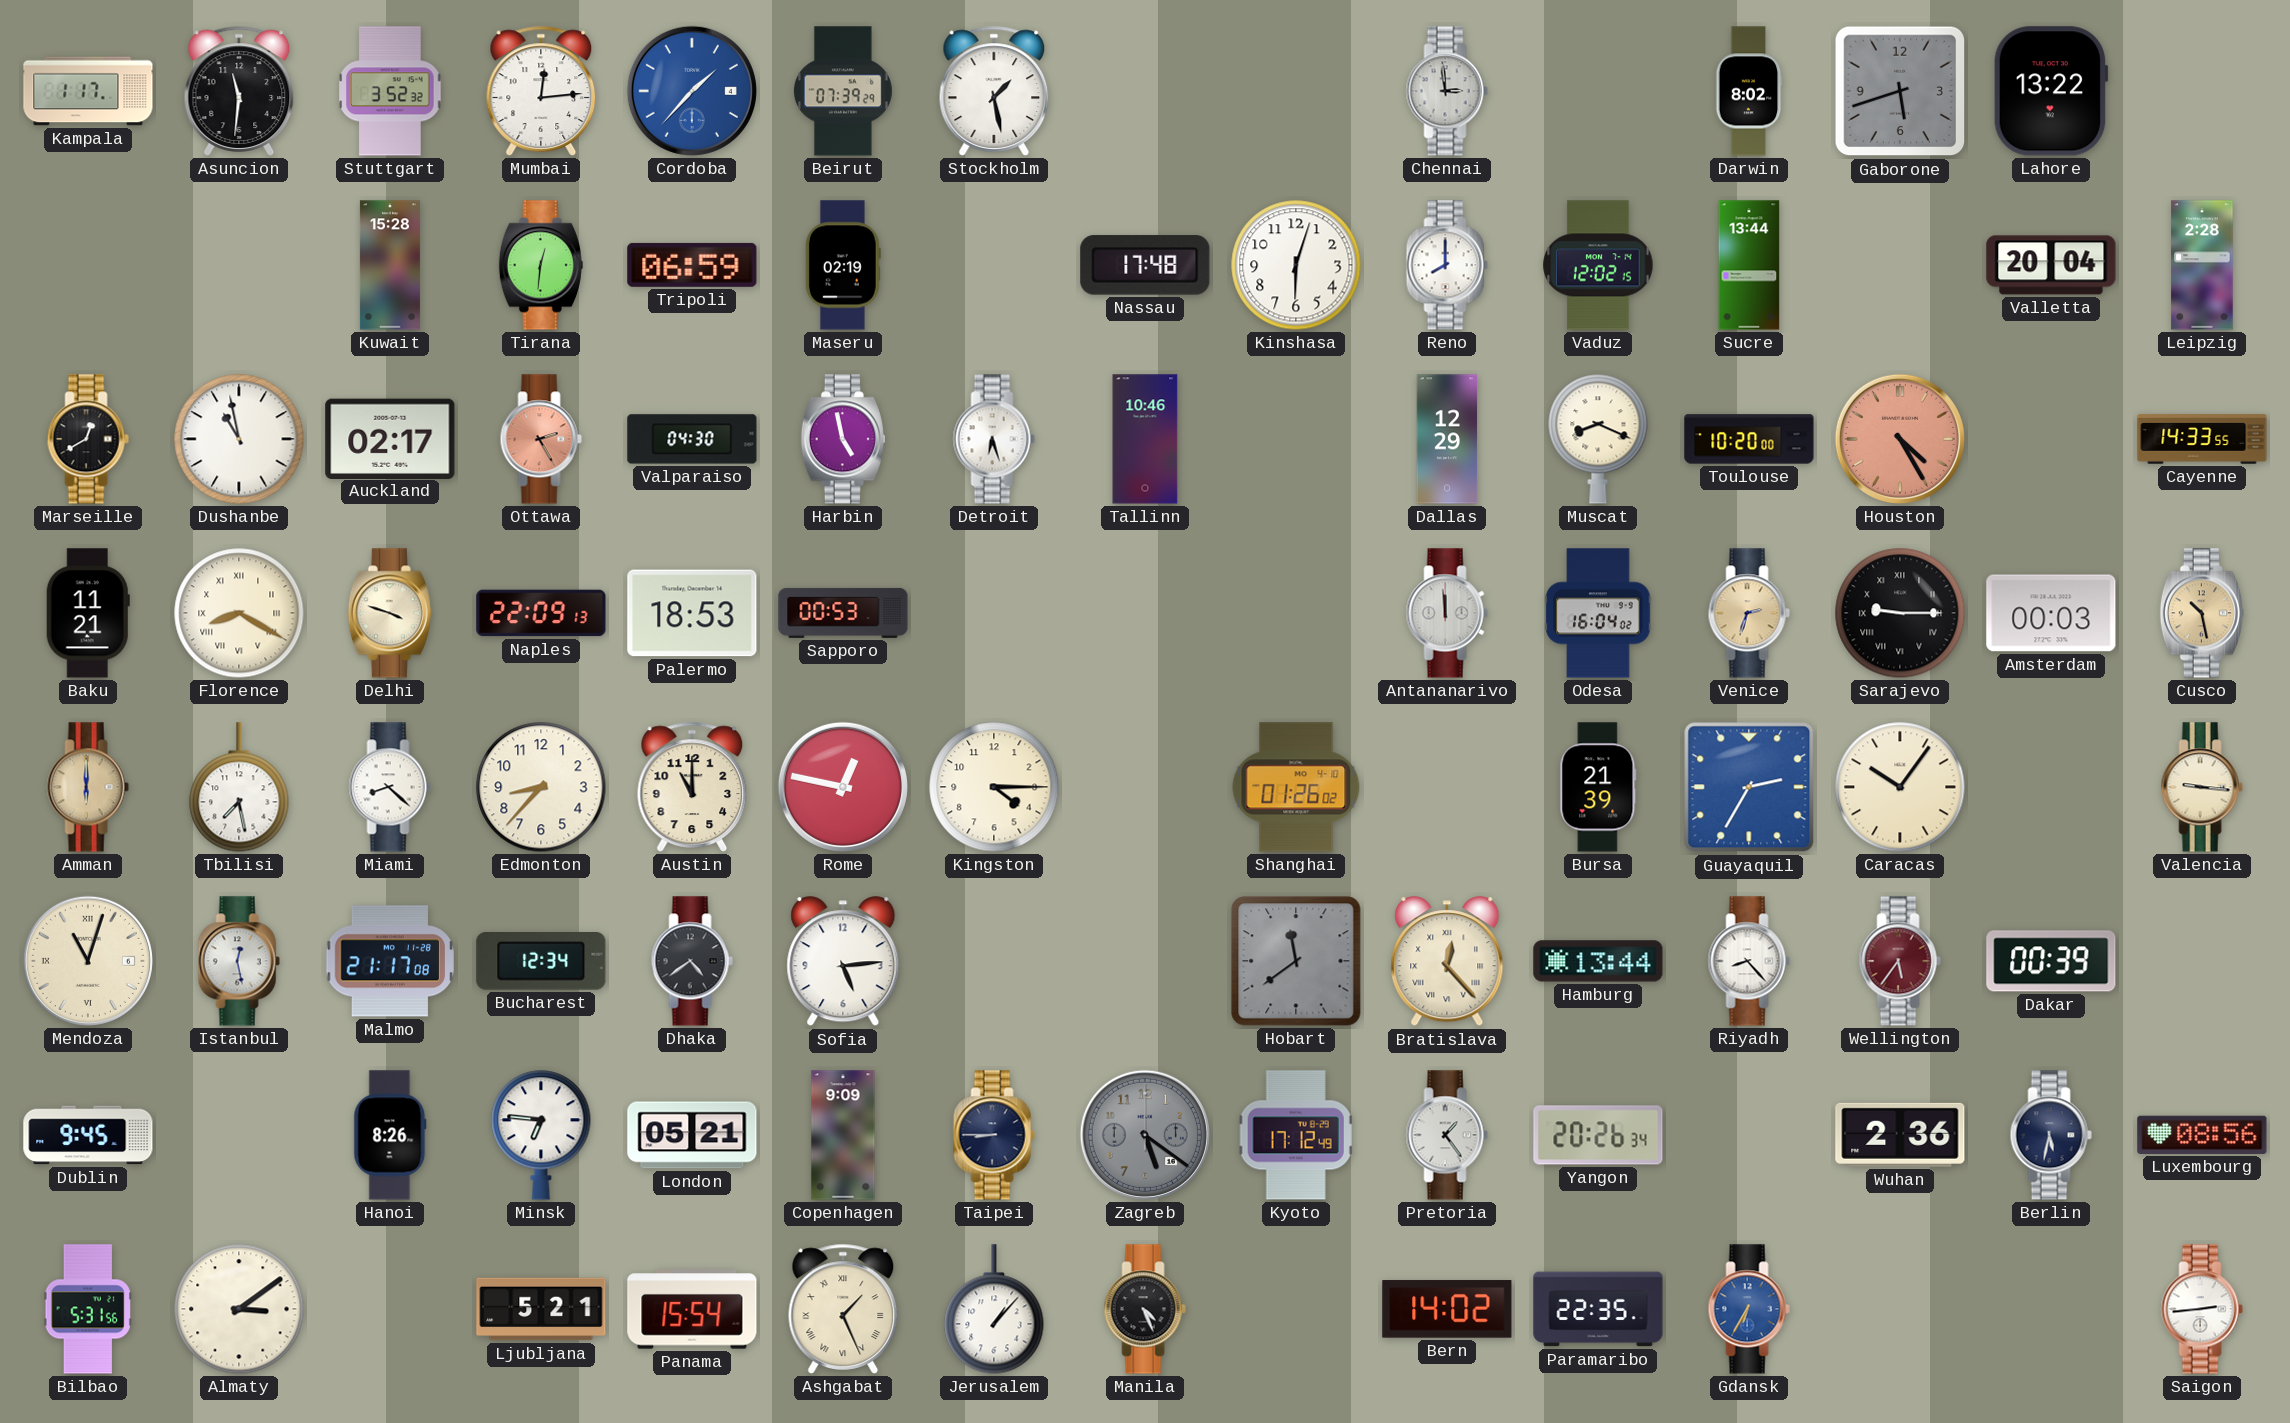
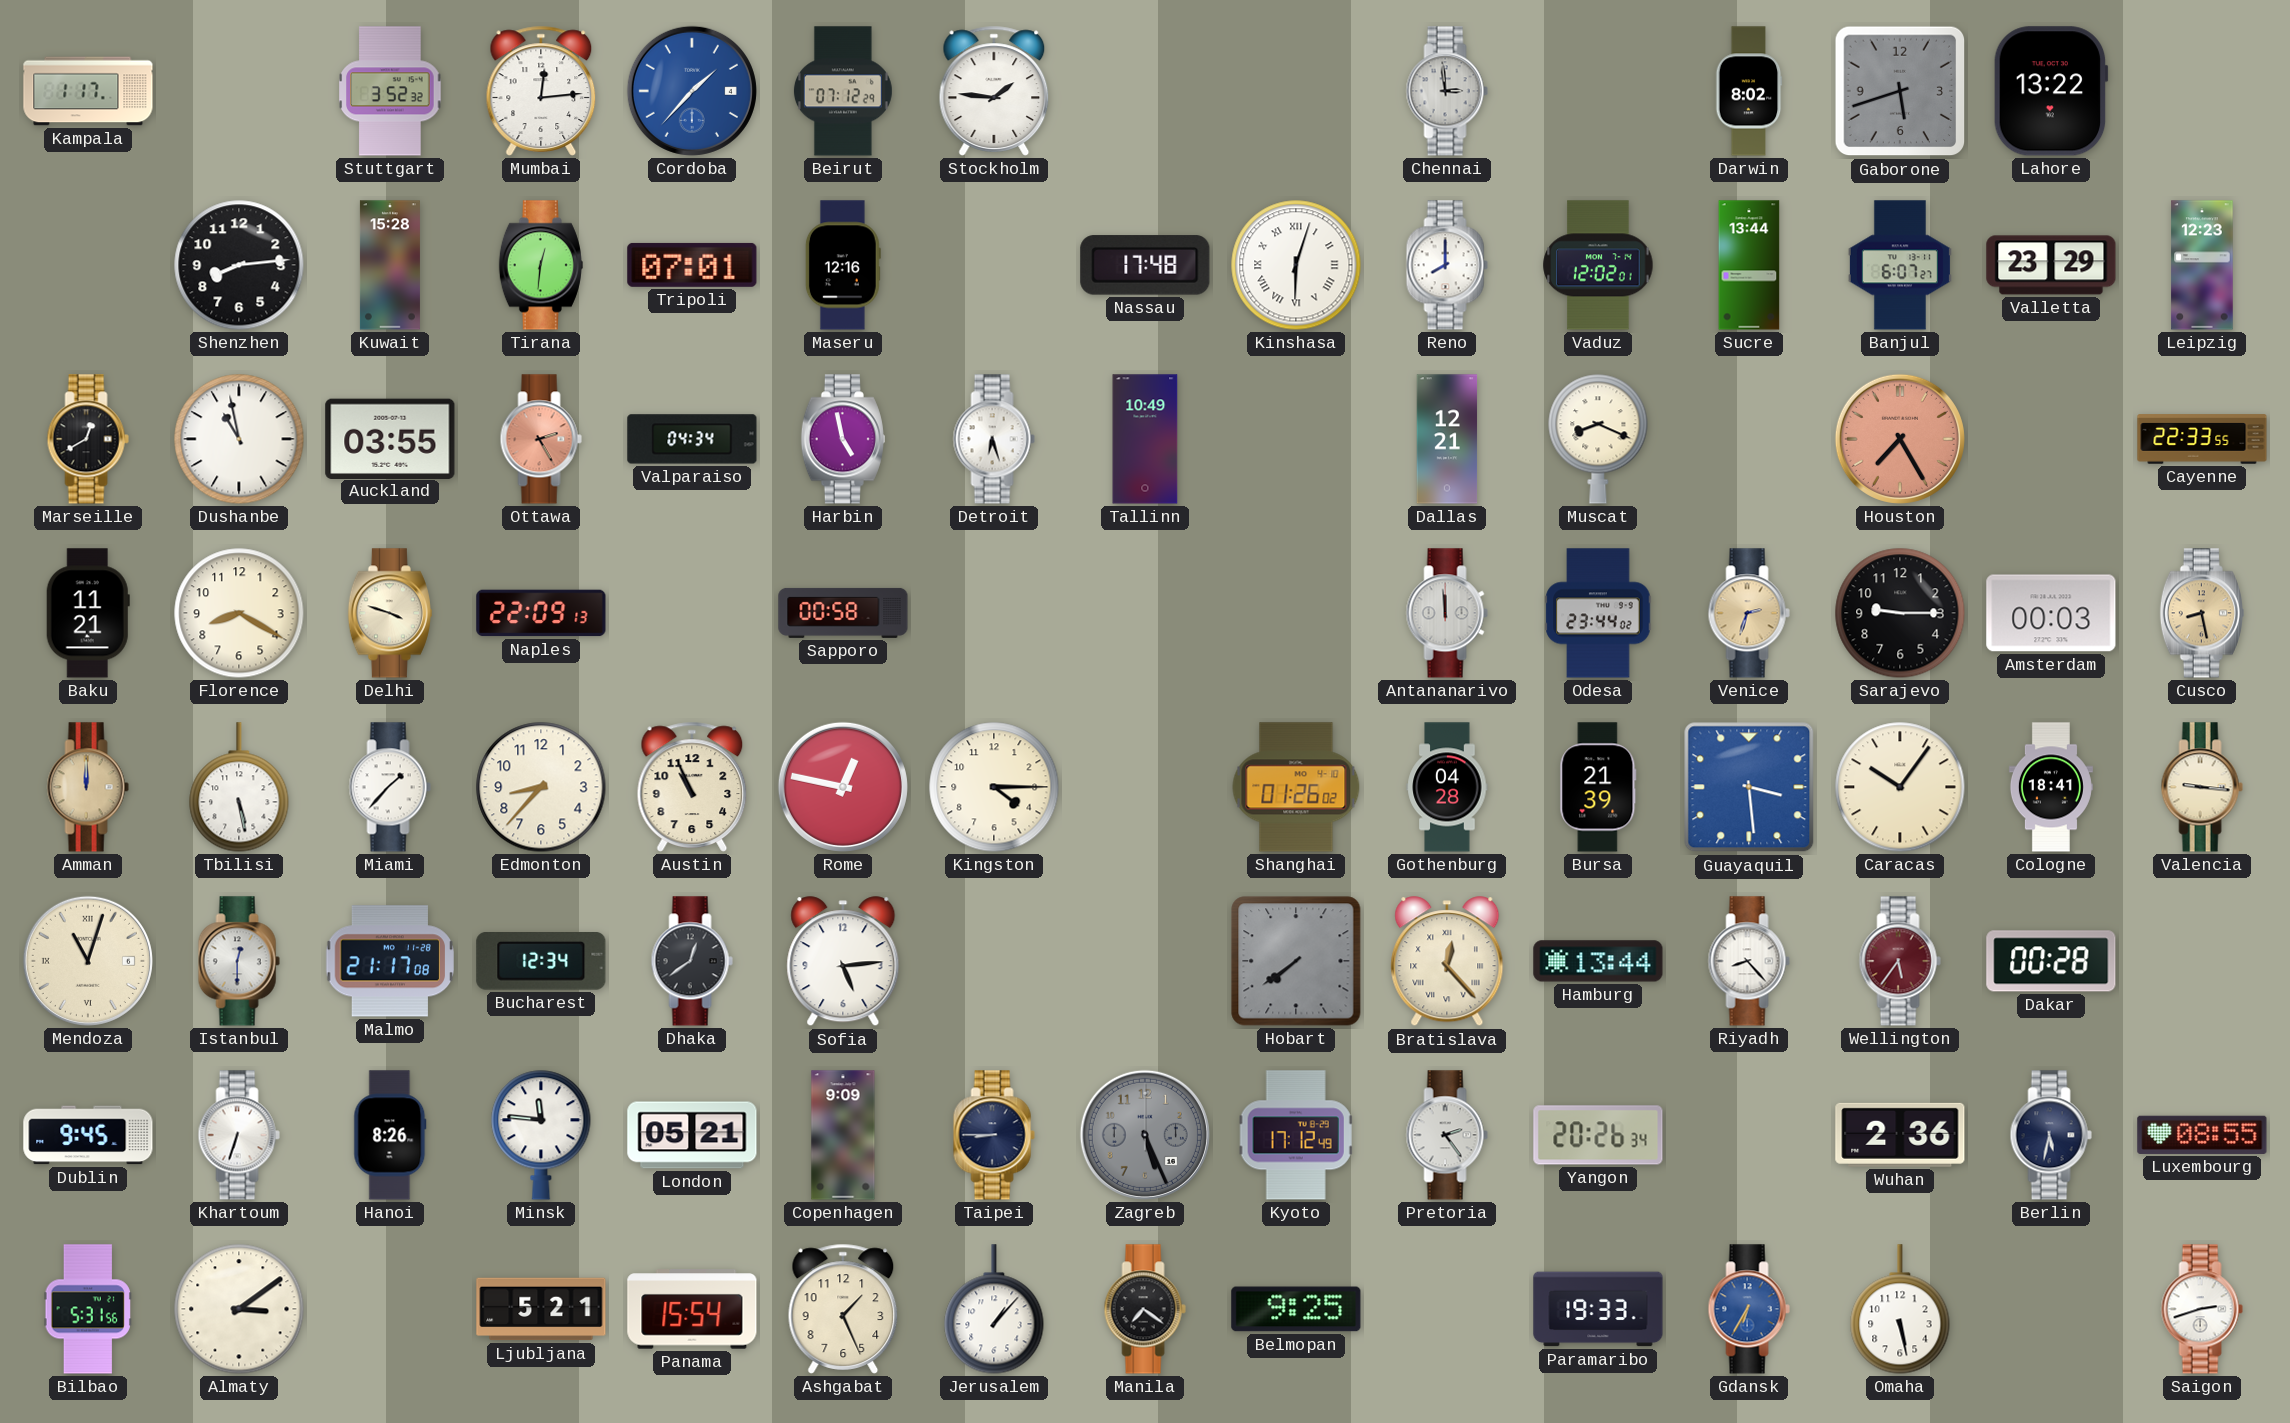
Asuncion: 11:31 -> none (239, 91)
Beirut: 07:39 -> 07:12 (843, 91)
Stockholm: 1:28 -> 1:46 (994, 91)
Shenzhen: none -> 8:14 (239, 265)
Tripoli: 06:59 -> 07:01 (692, 265)
Maseru: 02:19 -> 12:16 (843, 265)
Kinshasa numerals: Arabic -> Roman (1296, 265)
Vaduz: 12:02:15 -> 12:02:01 (1598, 265)
Banjul: none -> 6:07 (1900, 265)
Valletta: 20:04 -> 23:29 (2051, 265)
Leipzig: 2:28 -> 12:23 (2202, 265)
Auckland: 02:17 -> 03:55 (390, 438)
Valparaiso: 04:30 -> 04:34 (692, 439)
Tallinn: 10:46 -> 10:49 (1145, 439)
Dallas: 12:29 -> 12:21 (1447, 439)
Toulouse: 10:20 -> none (1749, 439)
Houston: 4:25 -> 7:25 (1900, 439)
Cayenne: 14:33 -> 22:33 (2202, 439)
Florence numerals: Roman -> Arabic (239, 613)
Palermo: 18:53 -> none (692, 613)
Sapporo: 00:53 -> 00:58 (843, 613)
Odesa: 16:04 -> 23:44 (1598, 613)
Sarajevo numerals: Roman -> Arabic (1900, 613)
Cusco: 10:28 -> 8:28 (2202, 613)
Amman: 6:00 -> 12:00 (88, 787)
Tbilisi: 7:28 -> 5:28 (239, 787)
Miami: 8:22 -> 1:37 (390, 787)
Austin: 11:00 -> 10:56 (692, 787)
Gothenburg: none -> 04:28 (1447, 787)
Guayaquil: 2:35 -> 3:29 (1749, 787)
Cologne: none -> 18:41 (2051, 787)
Istanbul: 12:28 -> 12:30 (239, 961)
Dhaka: 4:39 -> 12:39 (692, 961)
Hobart: 11:39 -> 7:39 (1296, 961)
Dakar: 00:39 -> 00:28 (2051, 961)
Khartoum: none -> 6:33 (239, 1135)
Minsk: 6:46 -> 11:46 (541, 1135)
Zagreb: 5:21 -> 5:26 (1145, 1135)
Pretoria: 1:24 -> 2:24 (1447, 1135)
Luxembourg: 08:56 -> 08:55 (2202, 1135)
Ashgabat numerals: Roman -> Arabic (843, 1309)
Manila: 4:26 -> 7:21 (1145, 1309)
Belmopan: none -> 9:25 (1296, 1309)
Bern: 14:02 -> none (1447, 1309)
Paramaribo: 22:35 -> 19:33 (1598, 1309)
Omaha: none -> 5:28 (1900, 1309)
Saigon: 2:44 -> 2:42 (2202, 1309)
